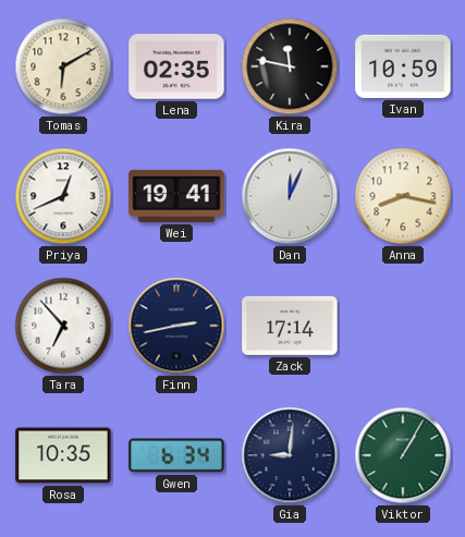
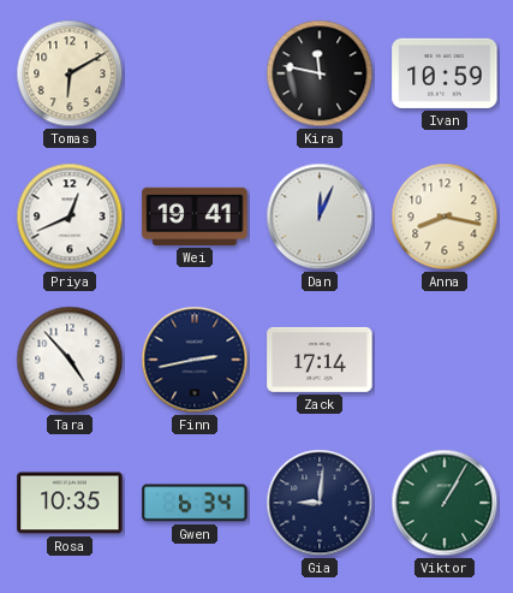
Lena: 02:35 -> none (176, 66)
Tara: 6:53 -> 4:53 (70, 360)
